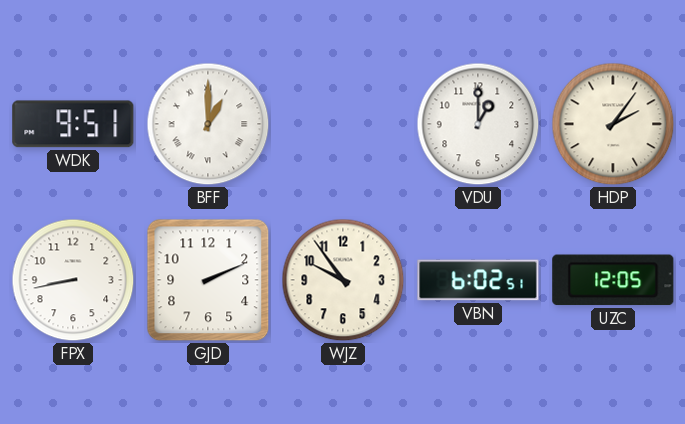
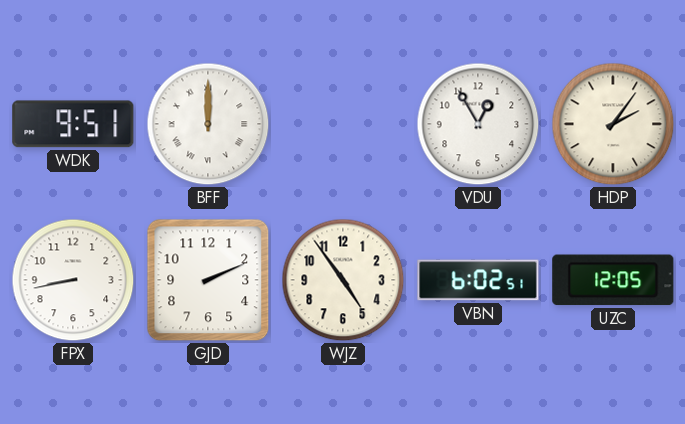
BFF: 1:00 -> 12:00 (208, 124)
VDU: 1:00 -> 12:55 (478, 124)
WJZ: 9:54 -> 4:54 (343, 280)
